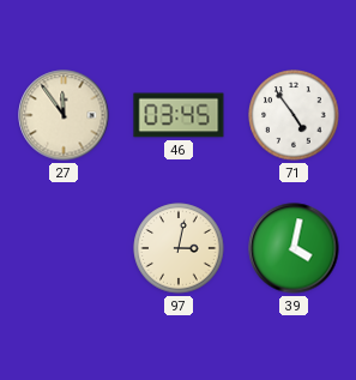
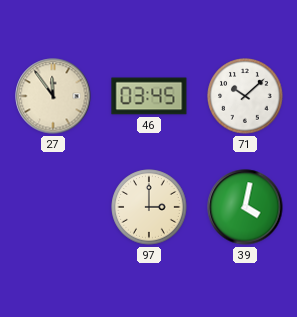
71: 4:54 -> 10:08 (245, 96)
97: 3:02 -> 3:00 (149, 207)
